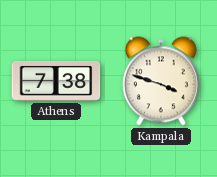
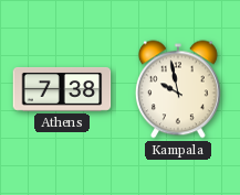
Kampala: 3:48 -> 9:58 (178, 89)
